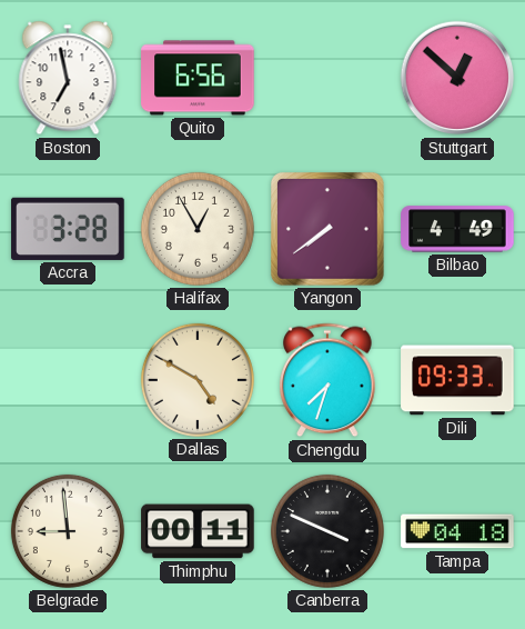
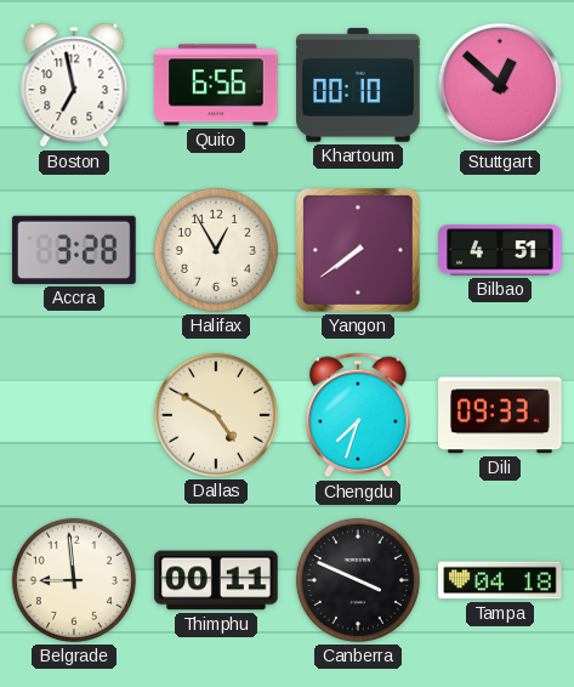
Khartoum: none -> 00:10 (358, 85)
Bilbao: 4:49 -> 4:51 (500, 250)
